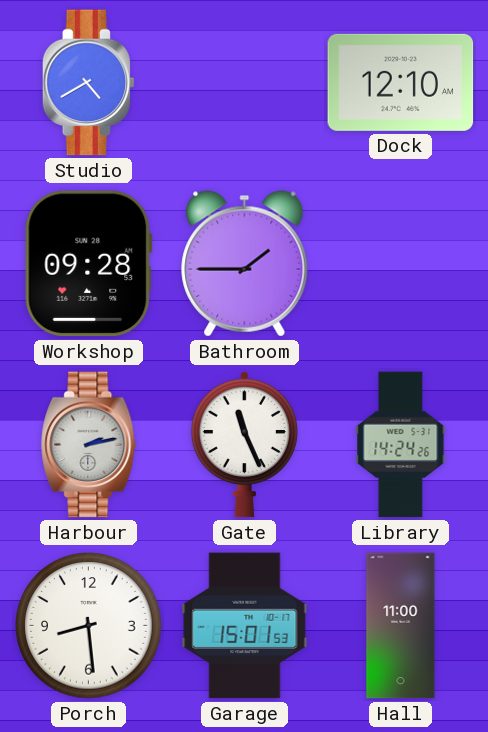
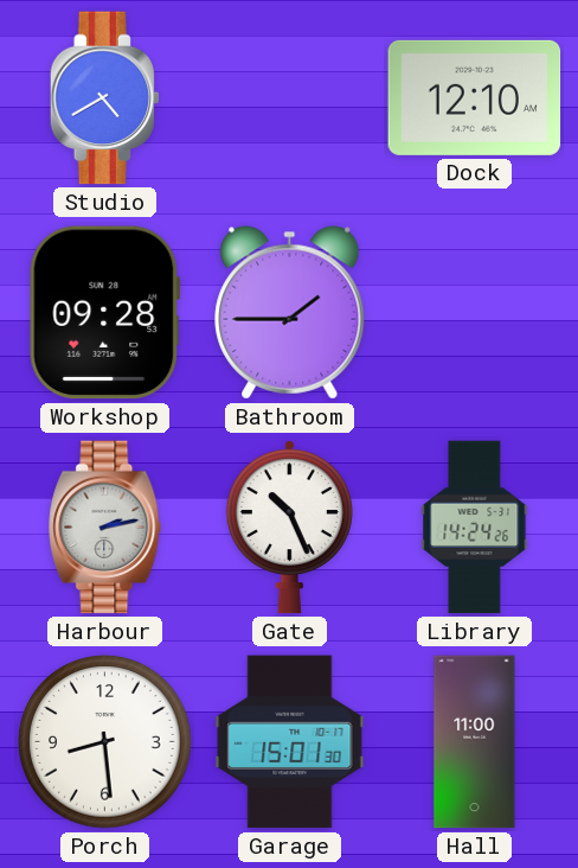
Gate: 11:26 -> 10:26 (289, 526)
Garage: 15:01:53 -> 15:01:30 (290, 742)
